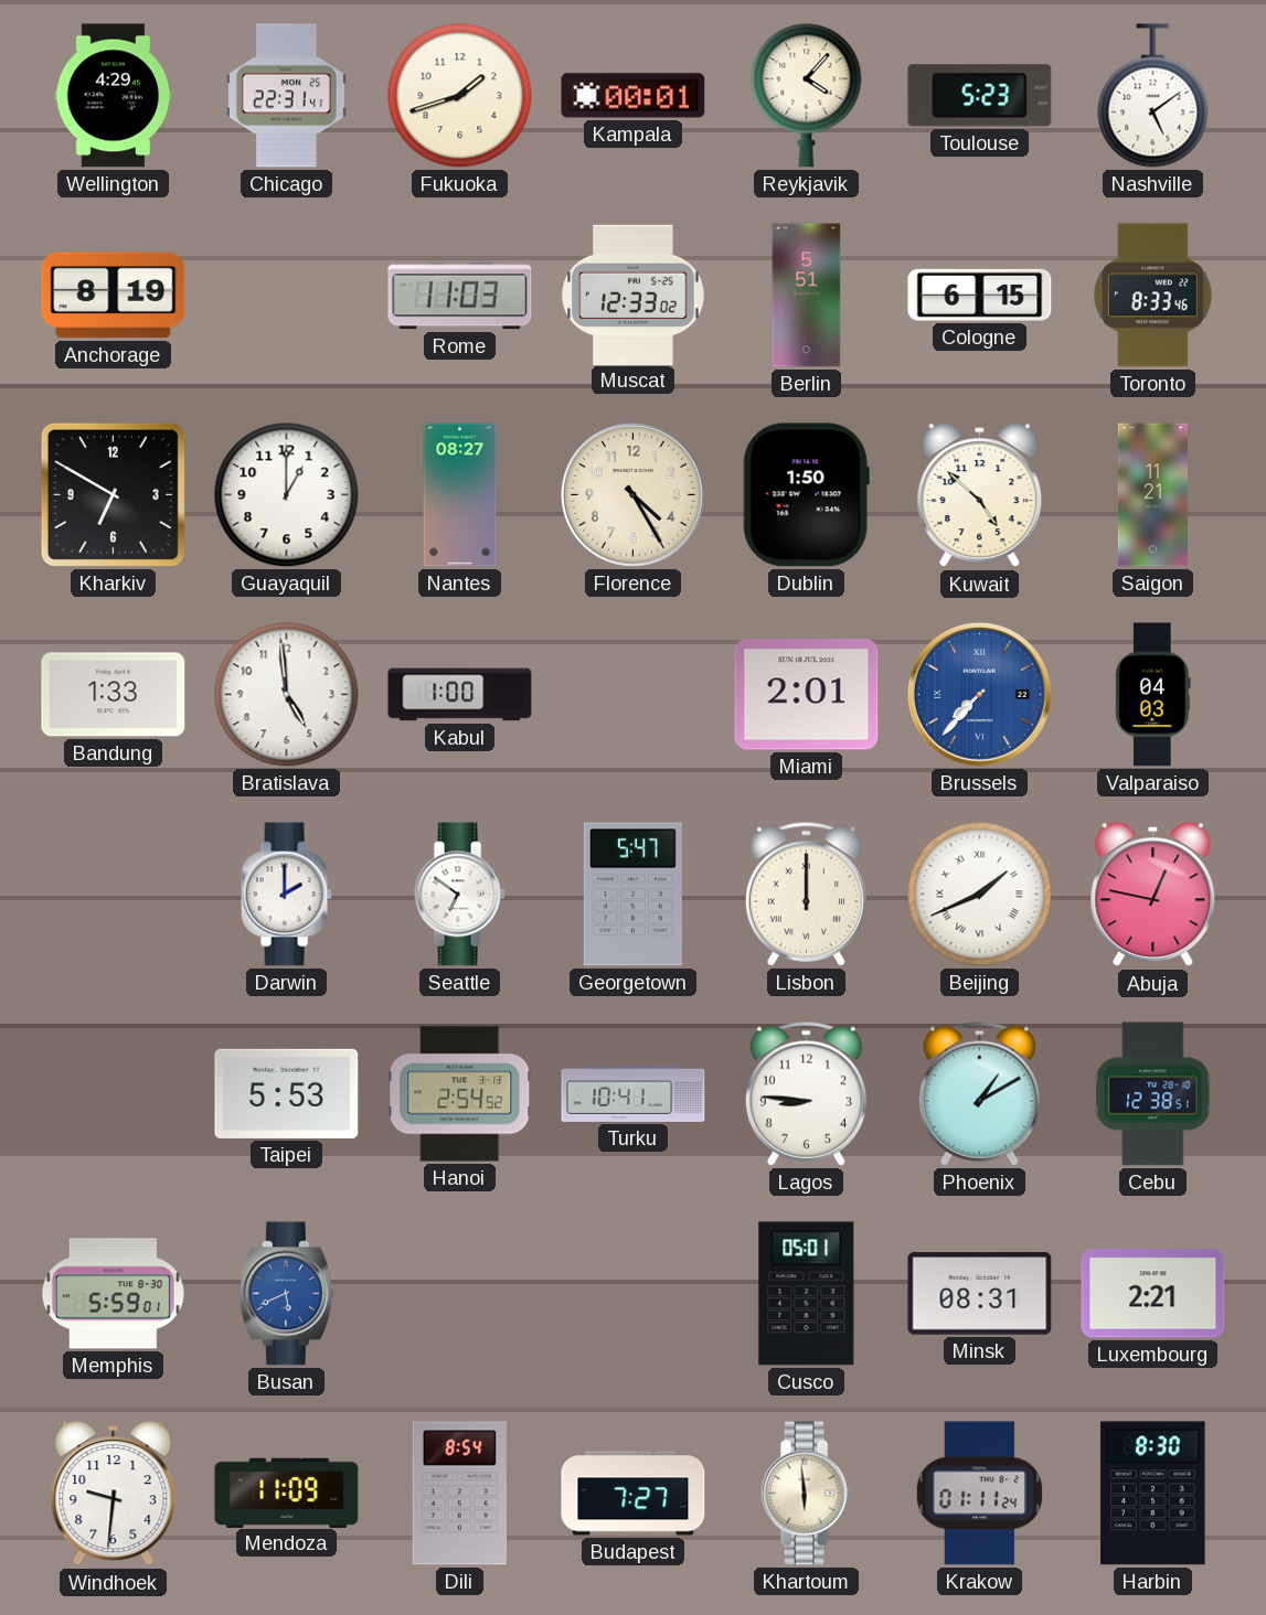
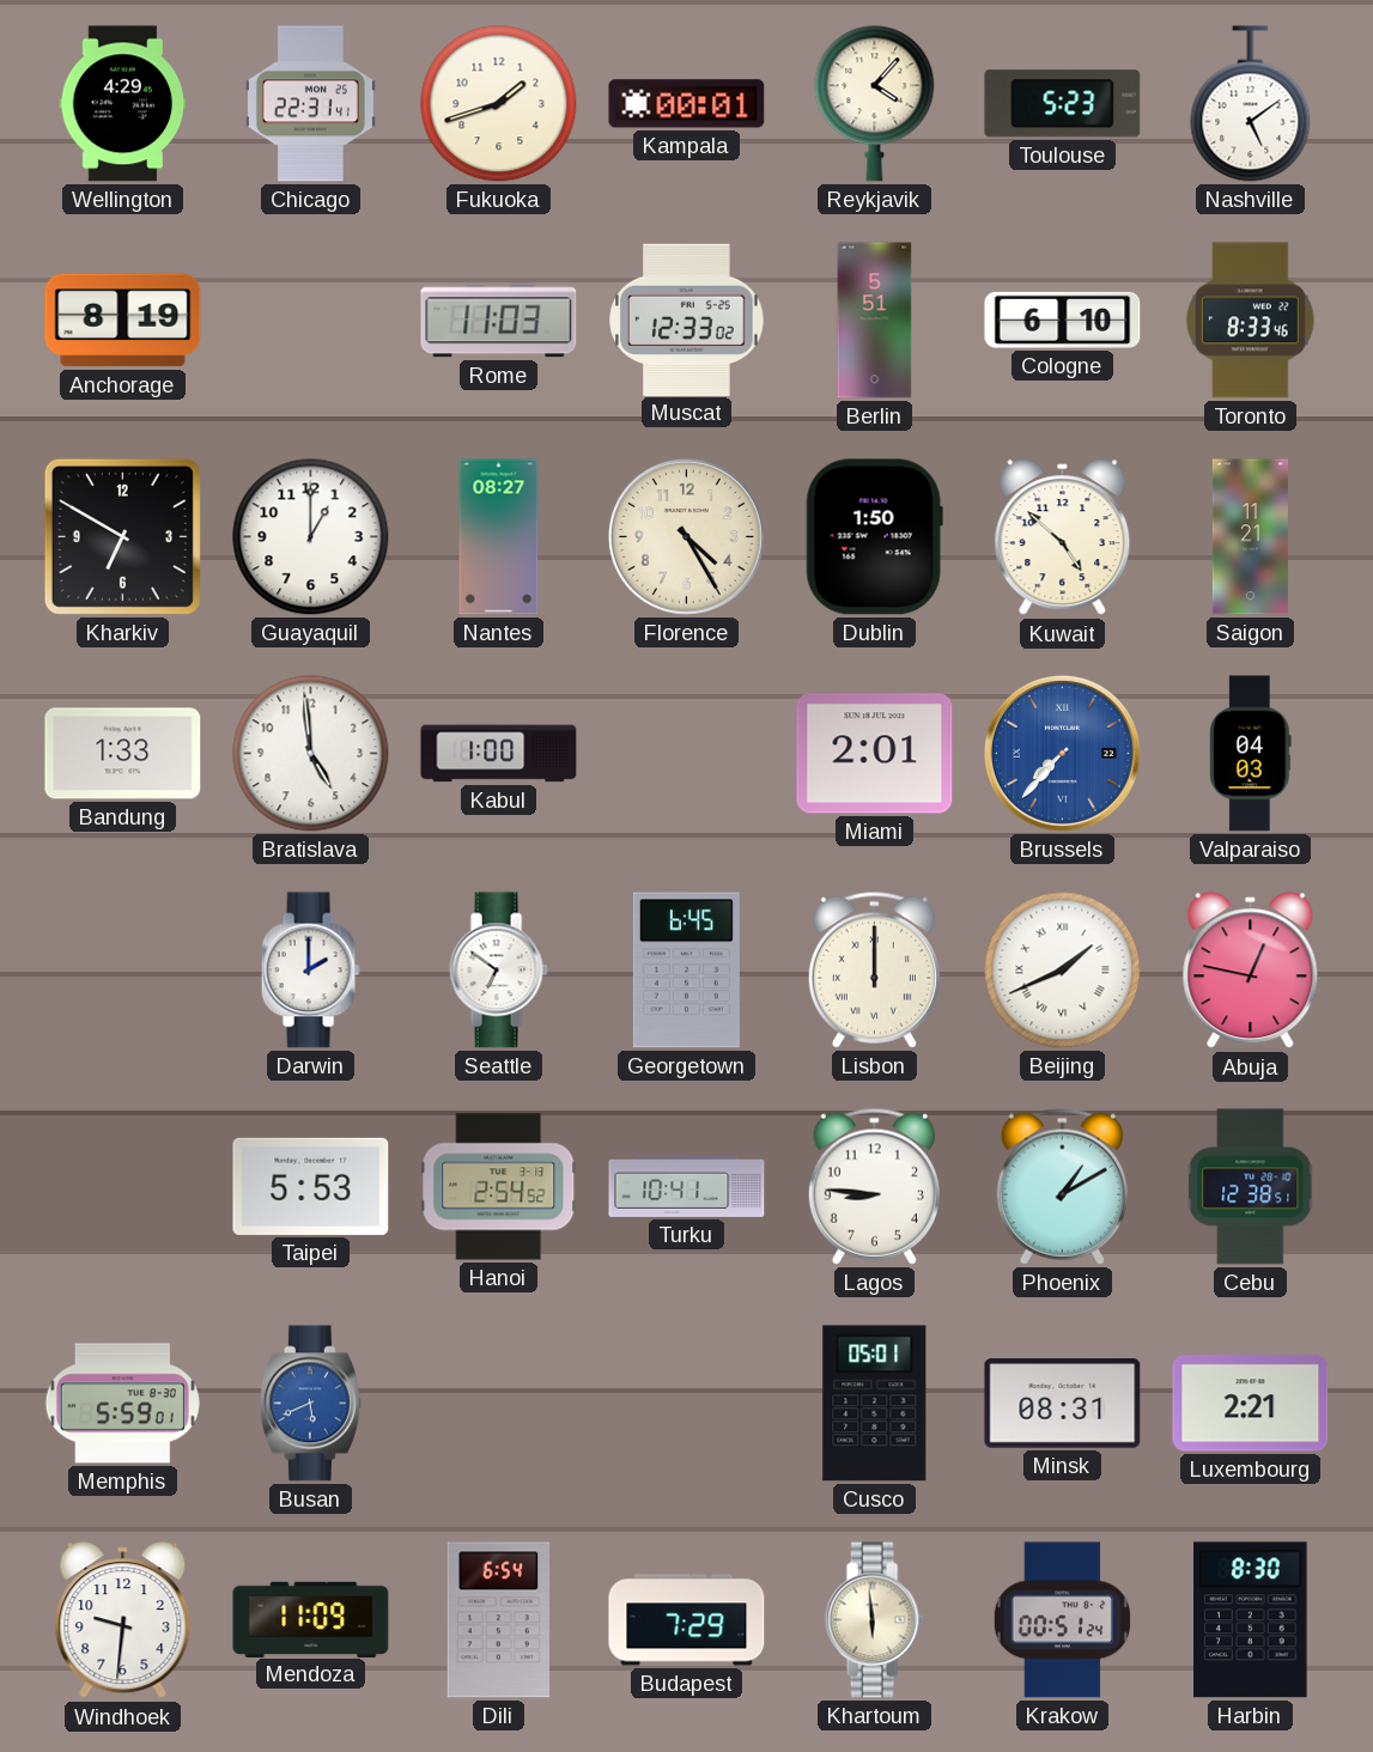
Cologne: 6:15 -> 6:10 (1063, 320)
Georgetown: 5:47 -> 6:45 (686, 971)
Dili: 8:54 -> 6:54 (498, 1620)
Budapest: 7:27 -> 7:29 (687, 1620)
Krakow: 01:11 -> 00:51 (1062, 1620)
